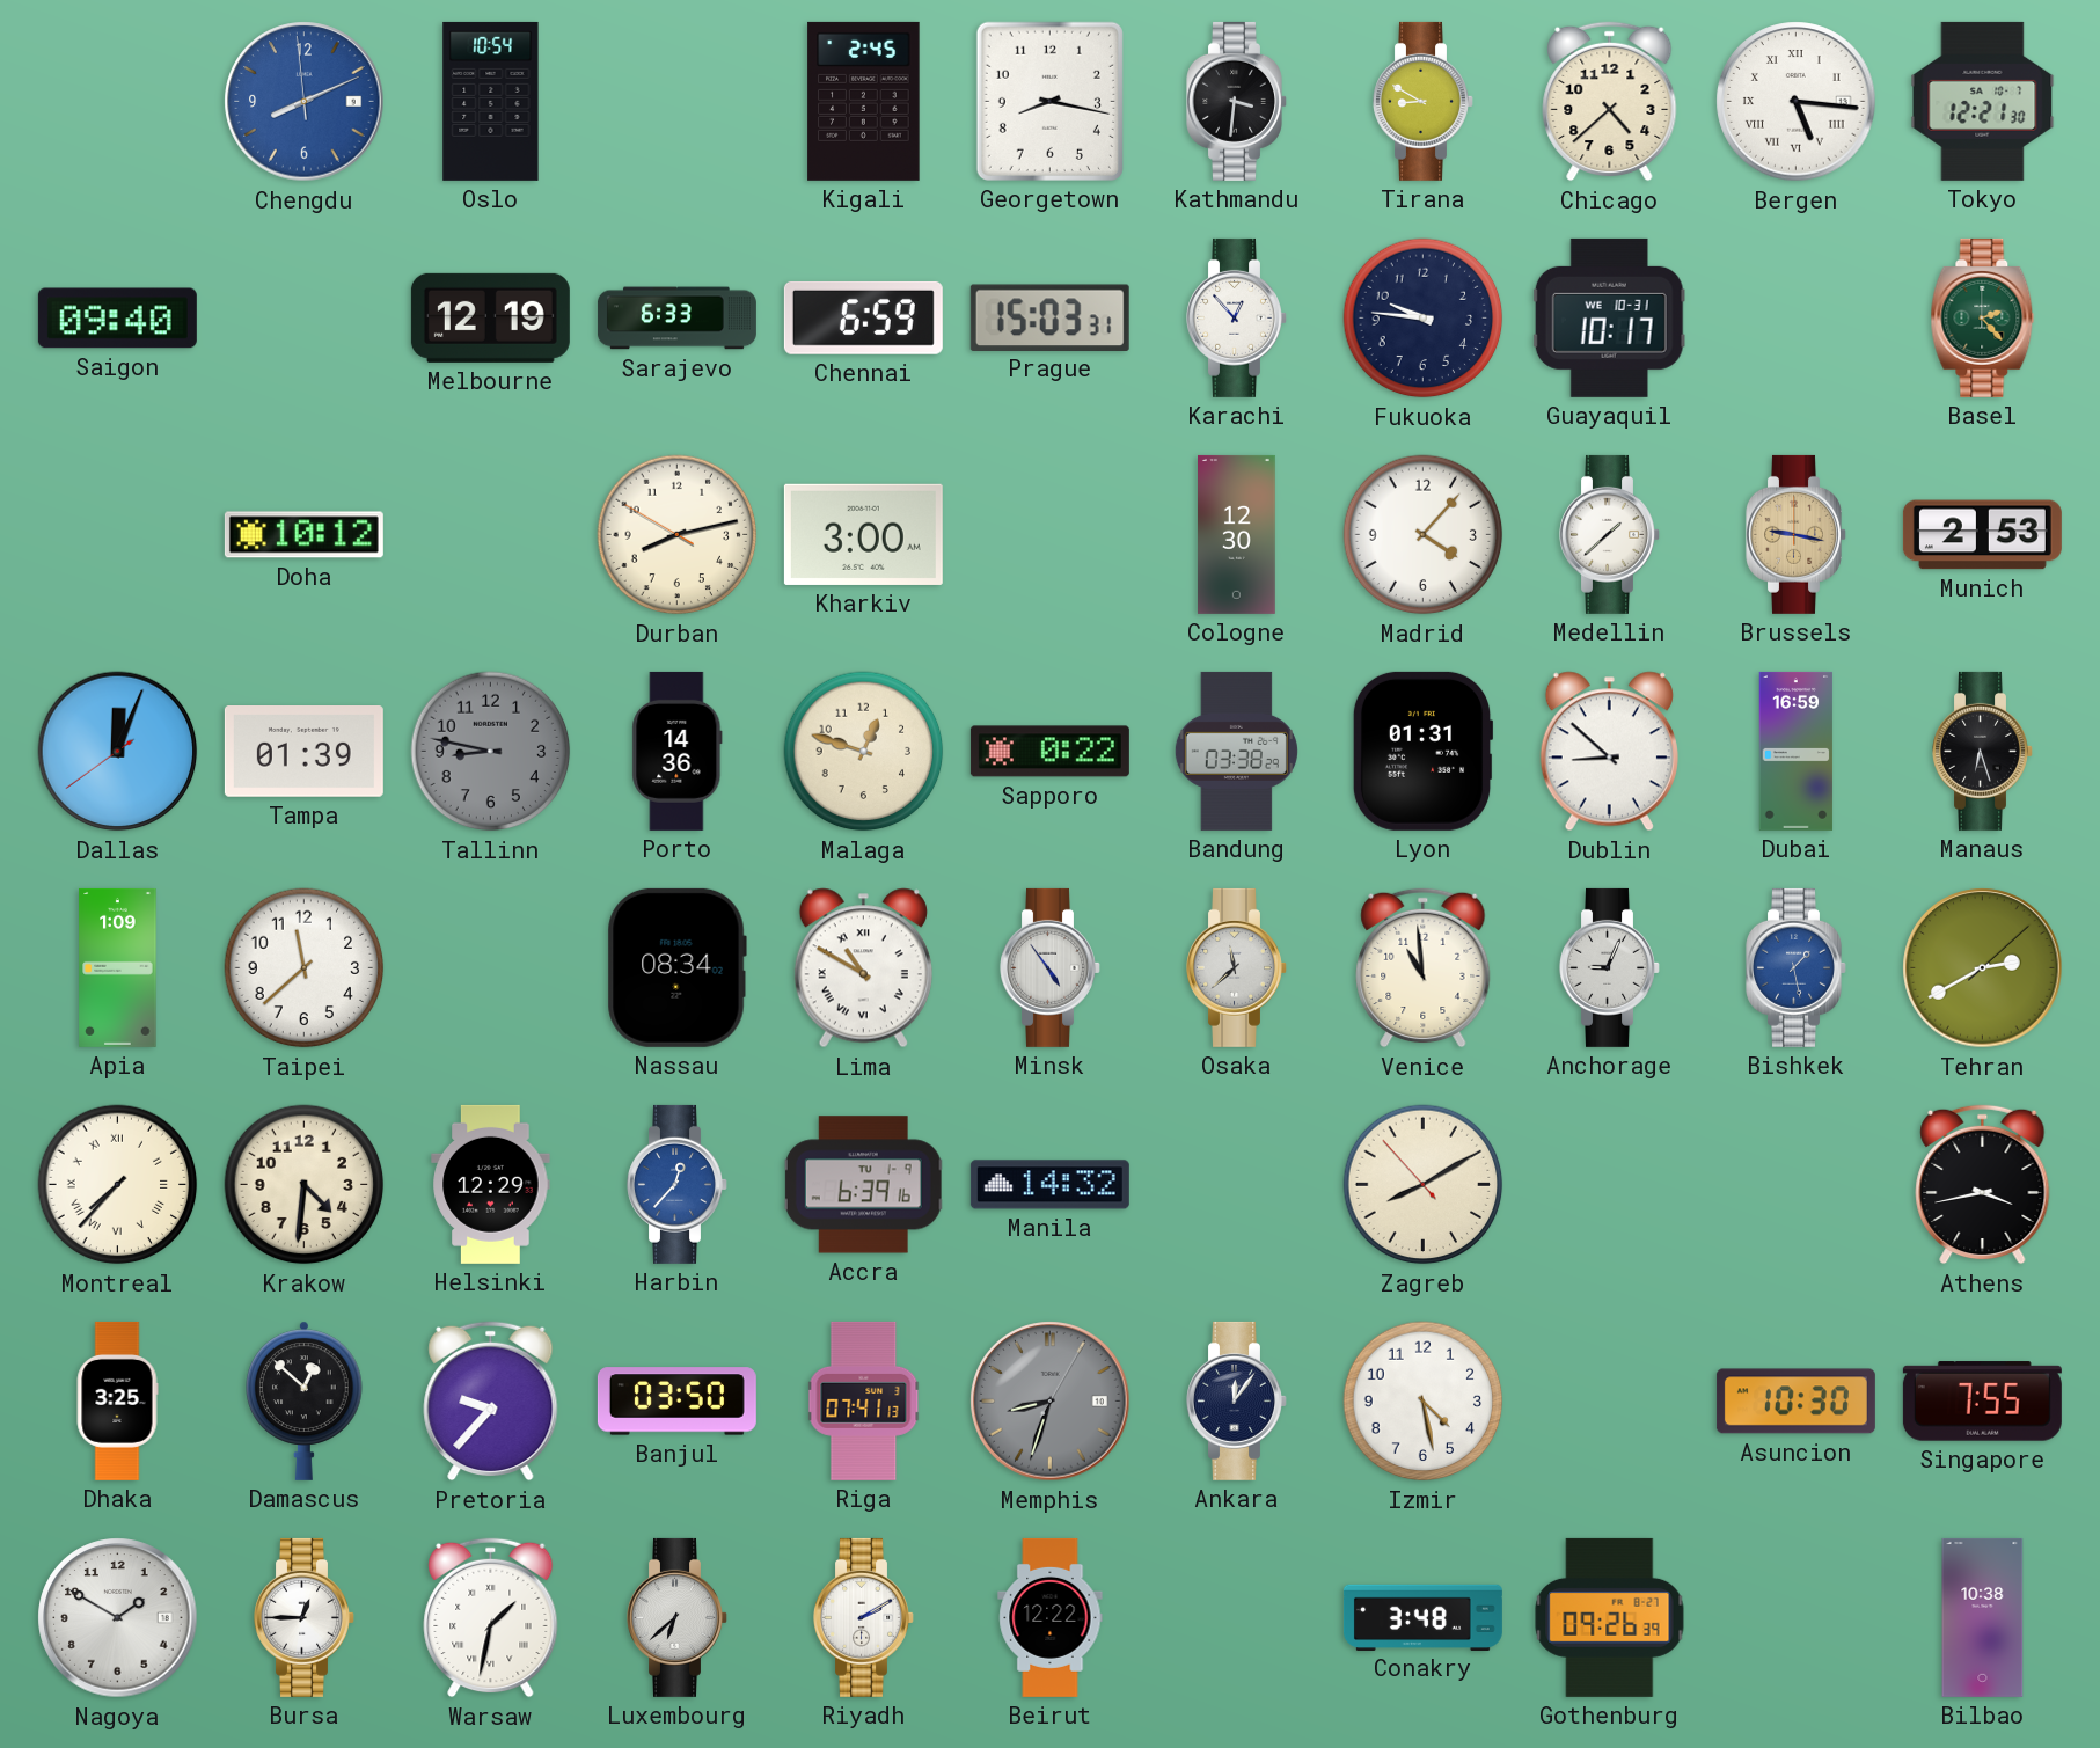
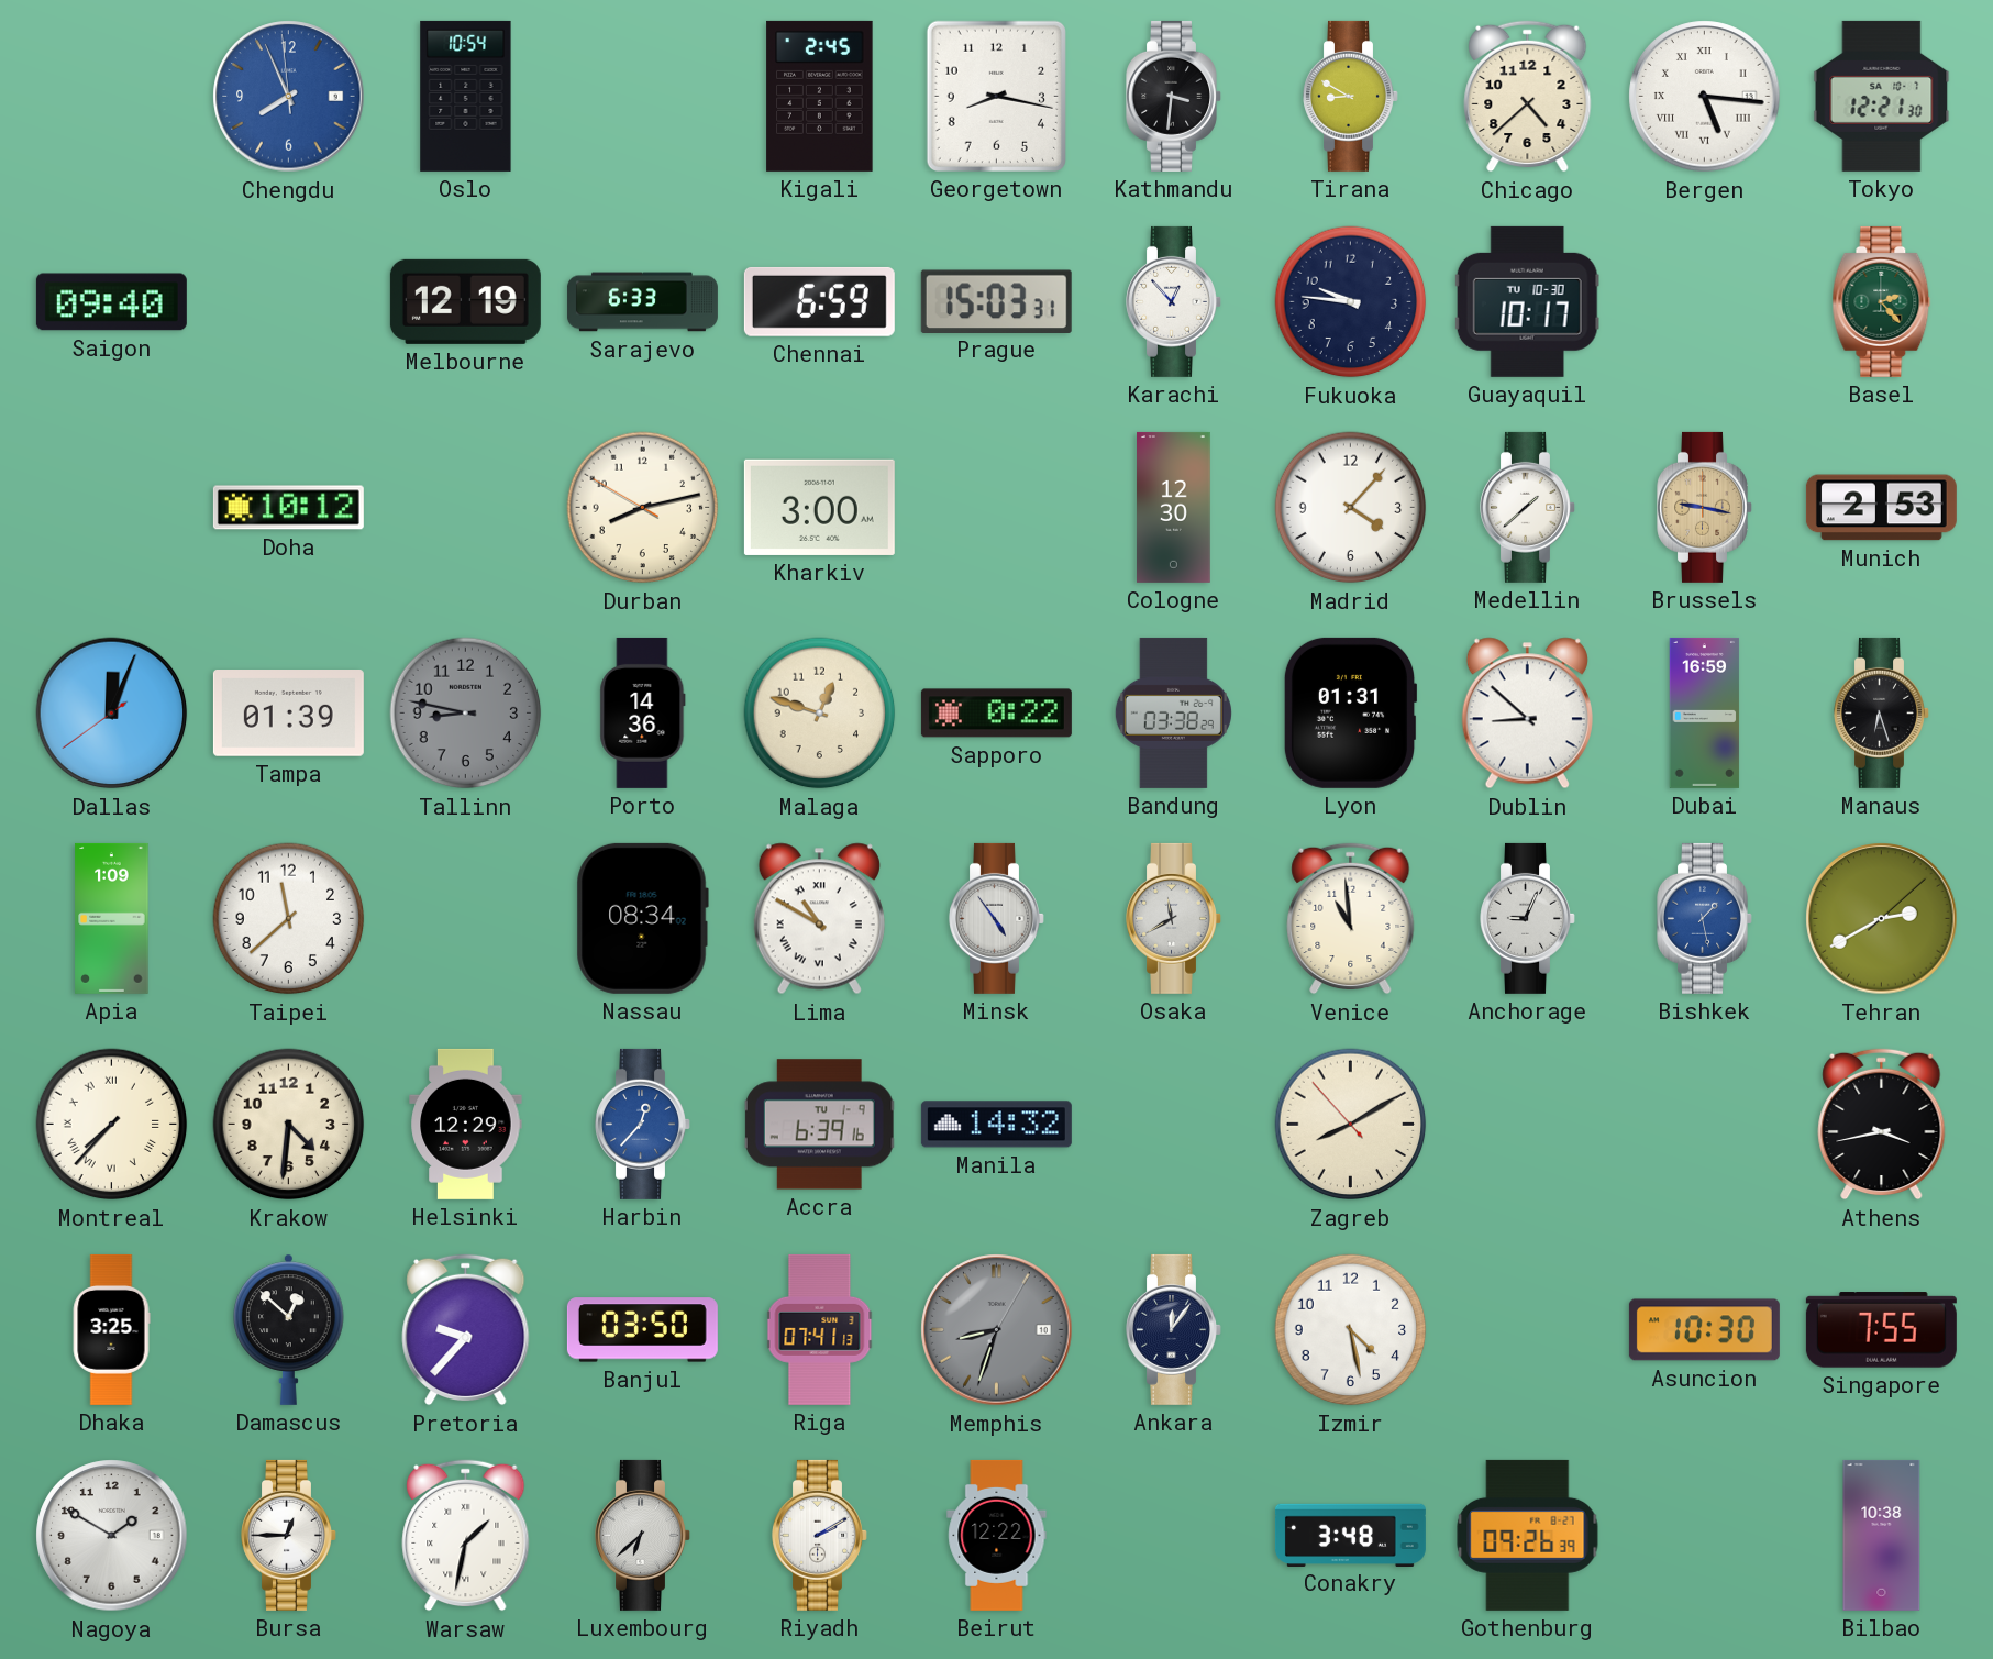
Chengdu: 8:10 -> 7:55 (289, 97)
Guayaquil date: WE 10-31 -> TU 10-30 (1527, 301)
Osaka: 11:38 -> 11:40 (1174, 918)
